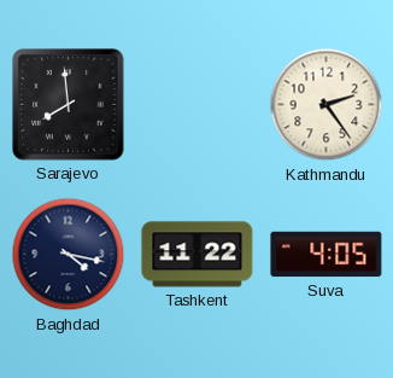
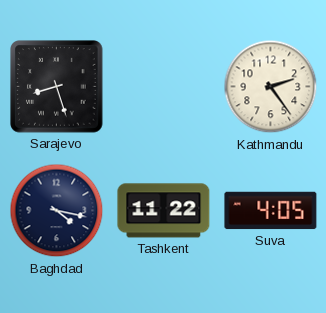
Sarajevo: 7:59 -> 8:27 (57, 87)
